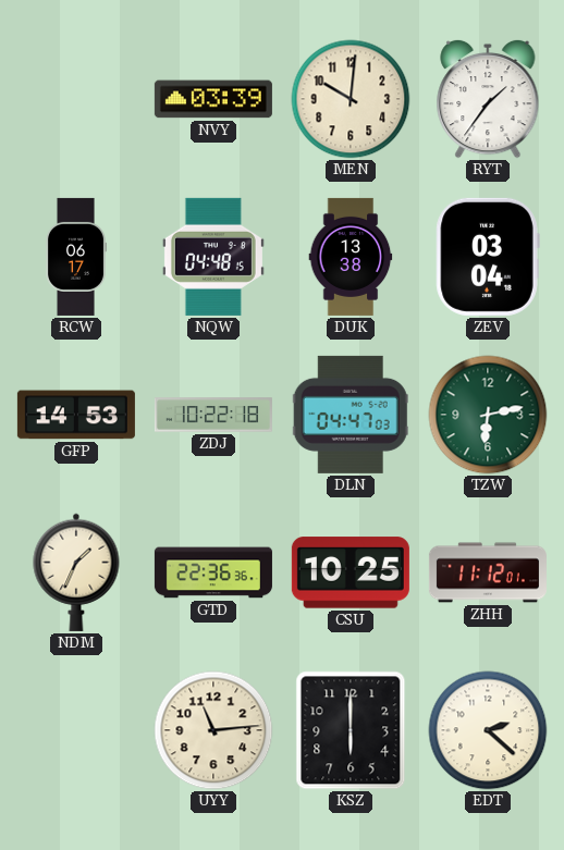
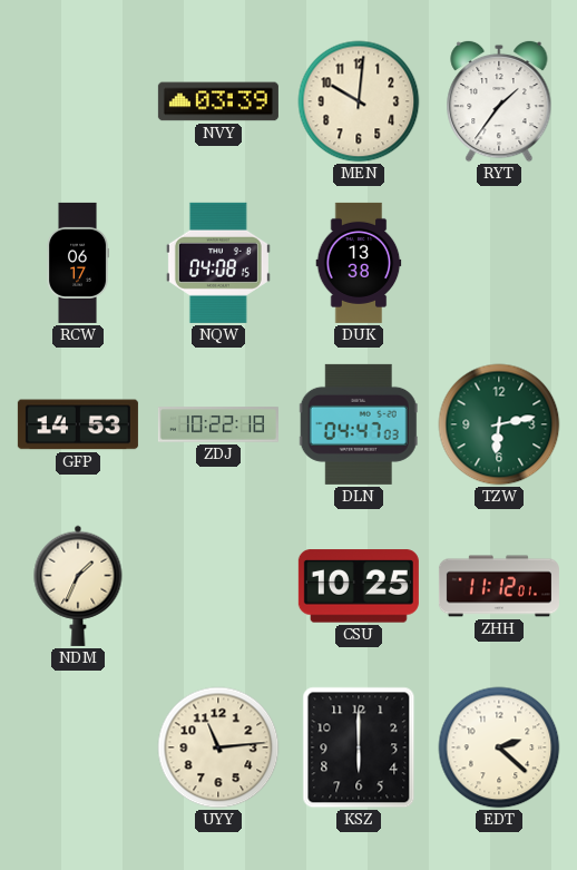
NQW: 04:48 -> 04:08 (218, 263)
ZEV: 03:04 -> none (488, 257)
GTD: 22:36 -> none (213, 572)
